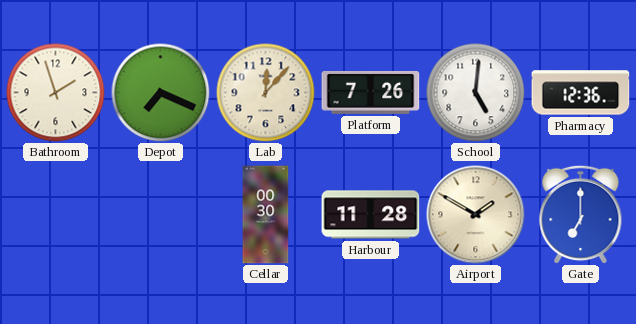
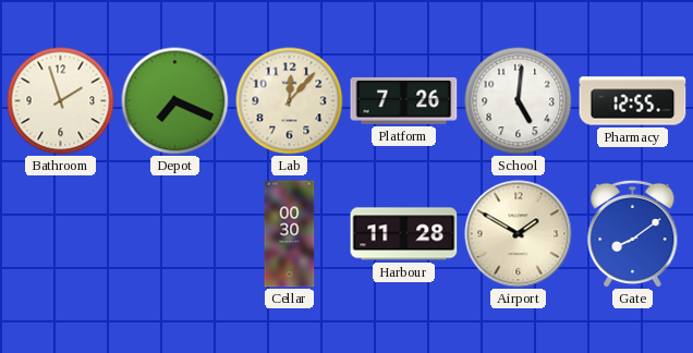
Pharmacy: 12:36 -> 12:55 (633, 101)
Gate: 7:00 -> 8:09 (633, 233)
